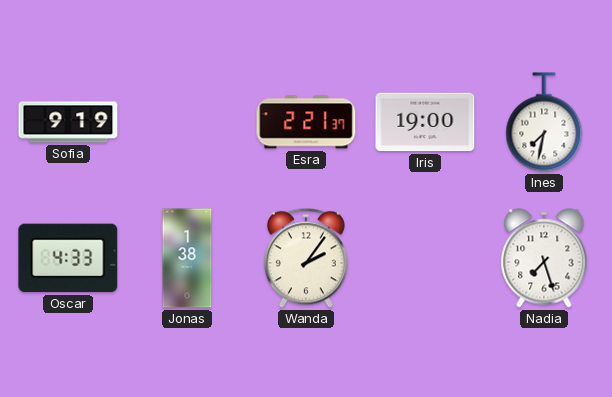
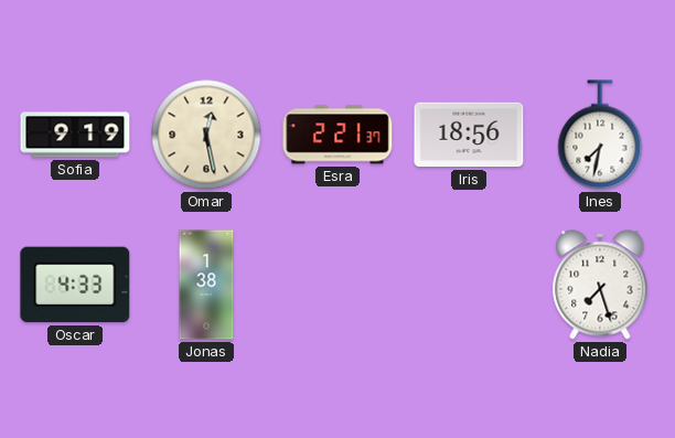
Omar: none -> 12:28 (206, 135)
Iris: 19:00 -> 18:56 (469, 135)
Wanda: 2:06 -> none (306, 258)
